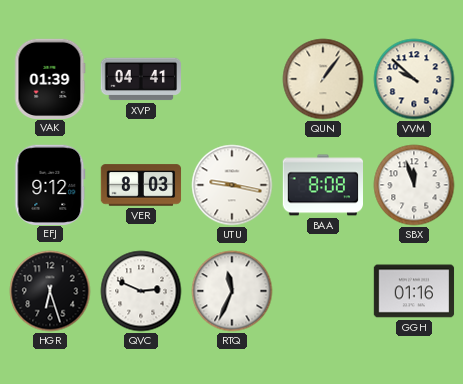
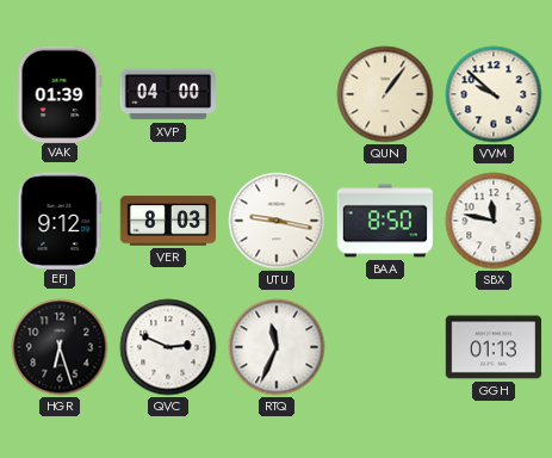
XVP: 04:41 -> 04:00 (168, 94)
BAA: 8:08 -> 8:50 (384, 221)
SBX: 11:57 -> 11:47 (494, 221)
GGH: 01:16 -> 01:13 (494, 347)
